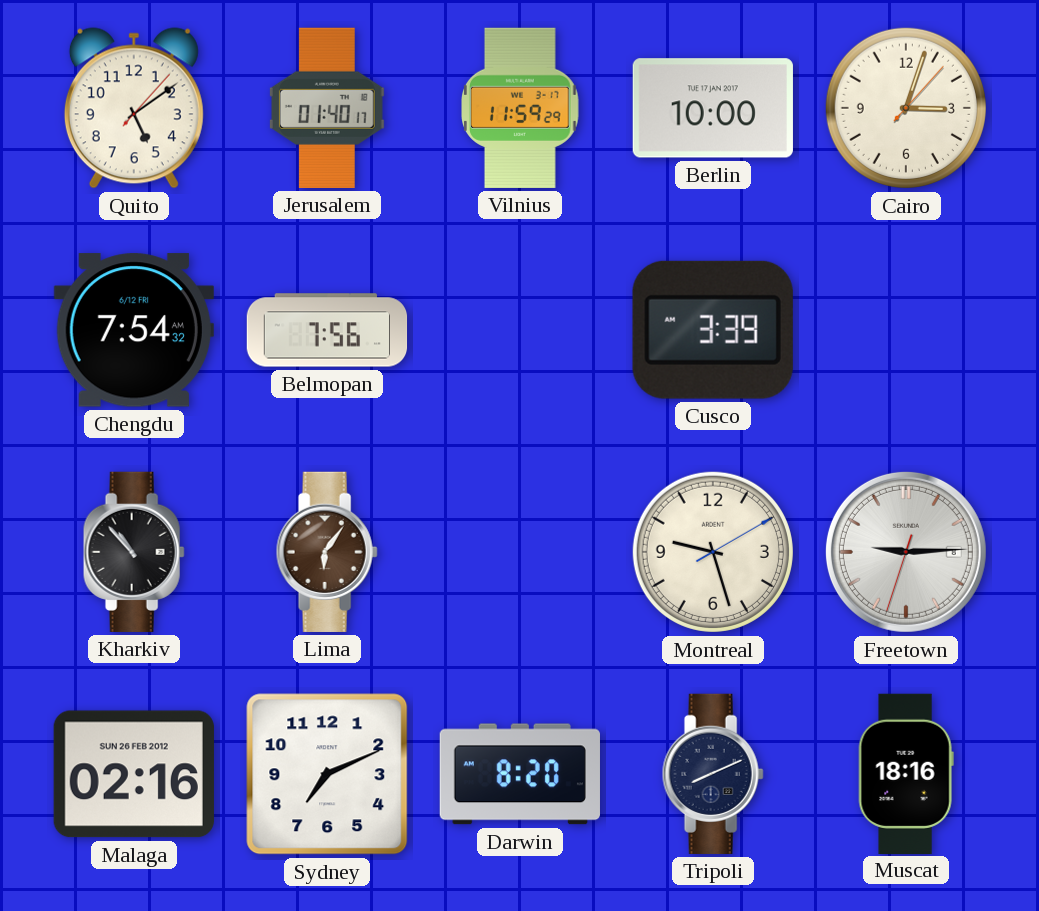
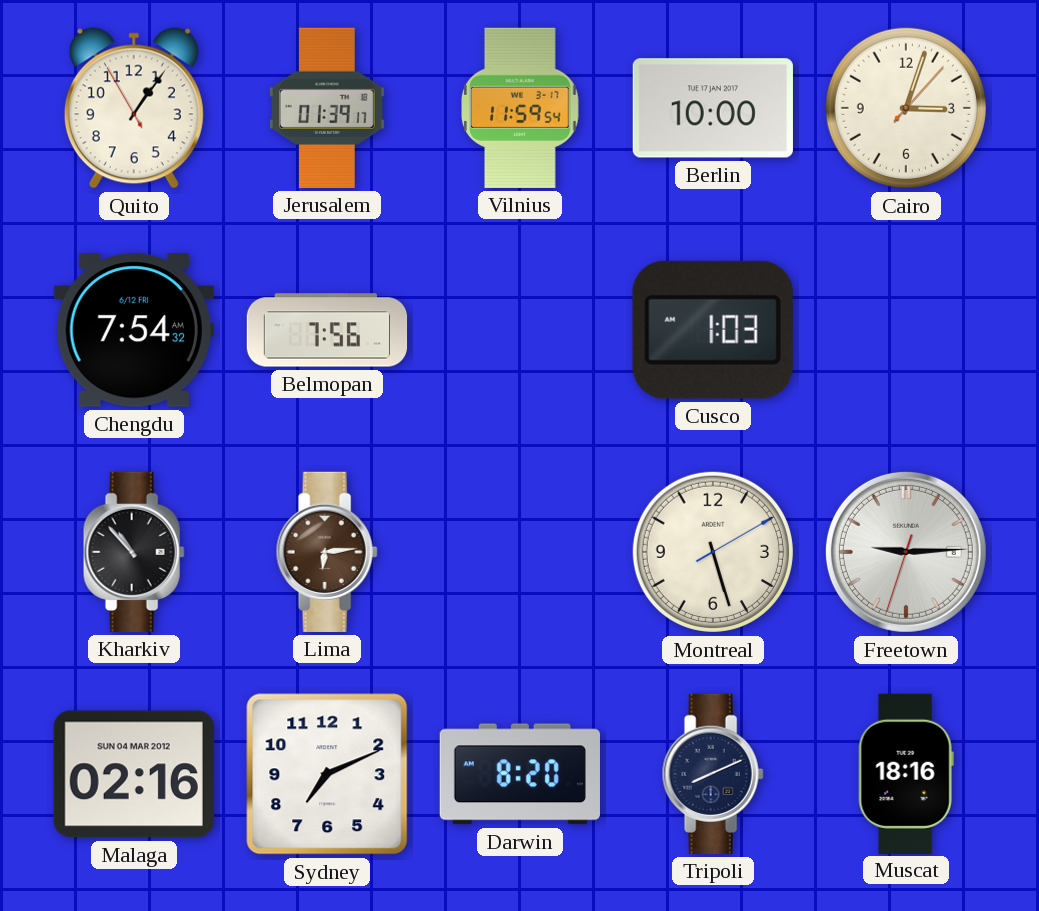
Quito: 5:09 -> 1:05 (134, 108)
Jerusalem: 01:40 -> 01:39 (327, 108)
Vilnius: 11:59:29 -> 11:59:54 (521, 108)
Cusco: 3:39 -> 1:03 (713, 330)
Lima: 6:06 -> 6:14 (327, 552)
Montreal: 9:27 -> 5:27 (713, 552)
Malaga date: SUN 26 FEB 2012 -> SUN 04 MAR 2012 (134, 774)
